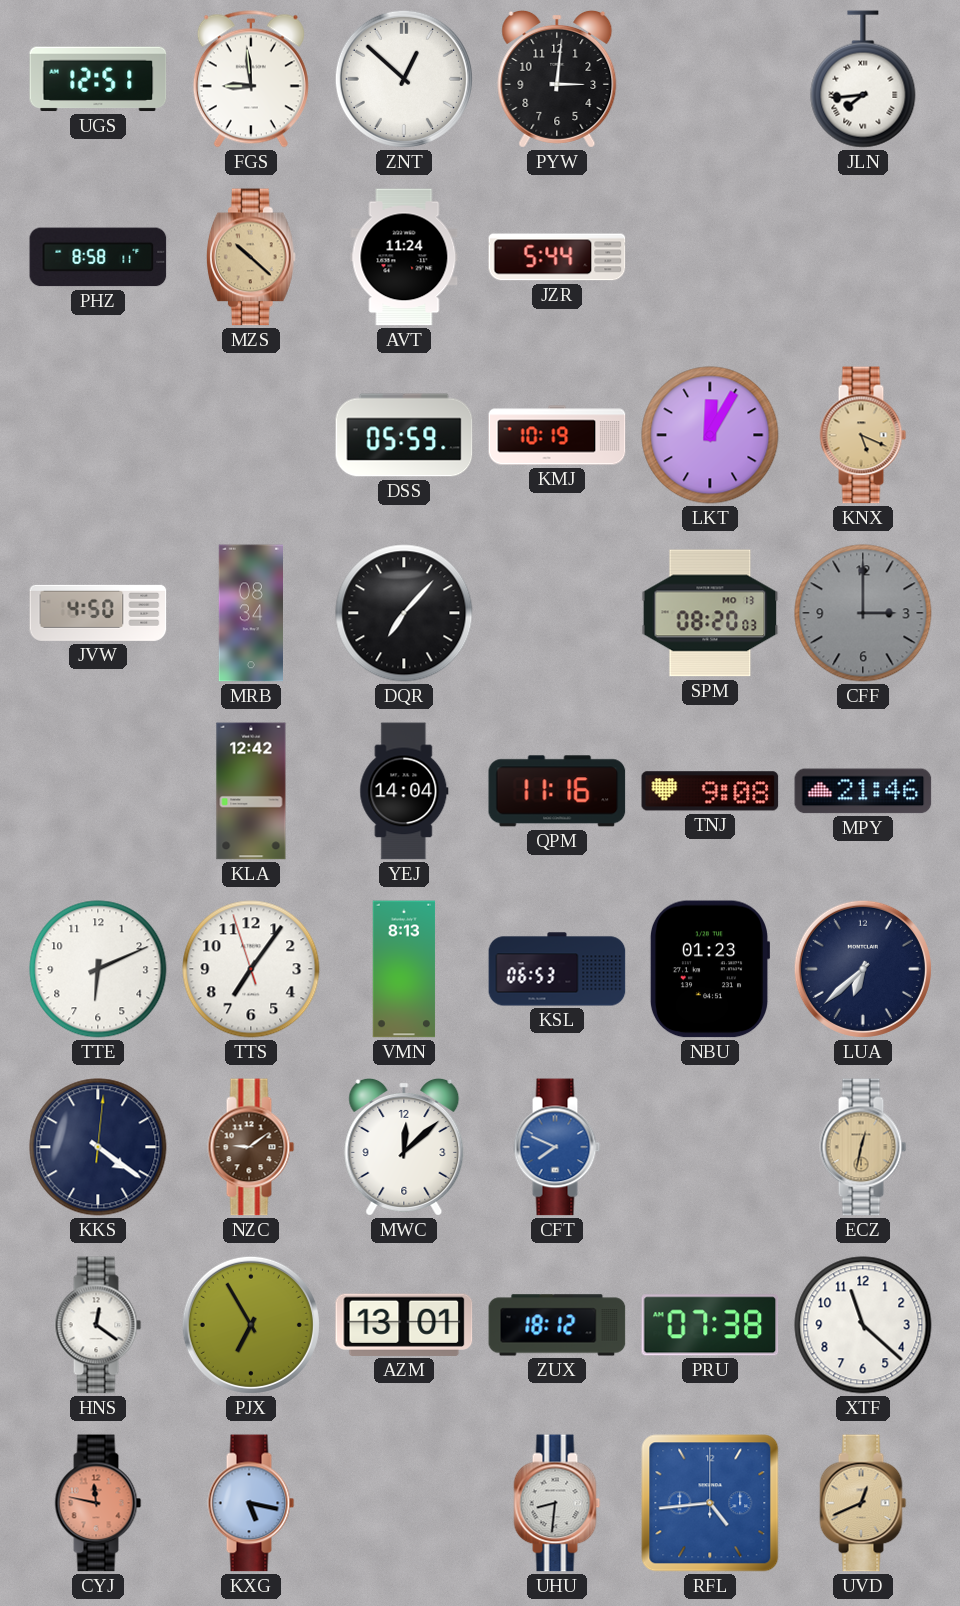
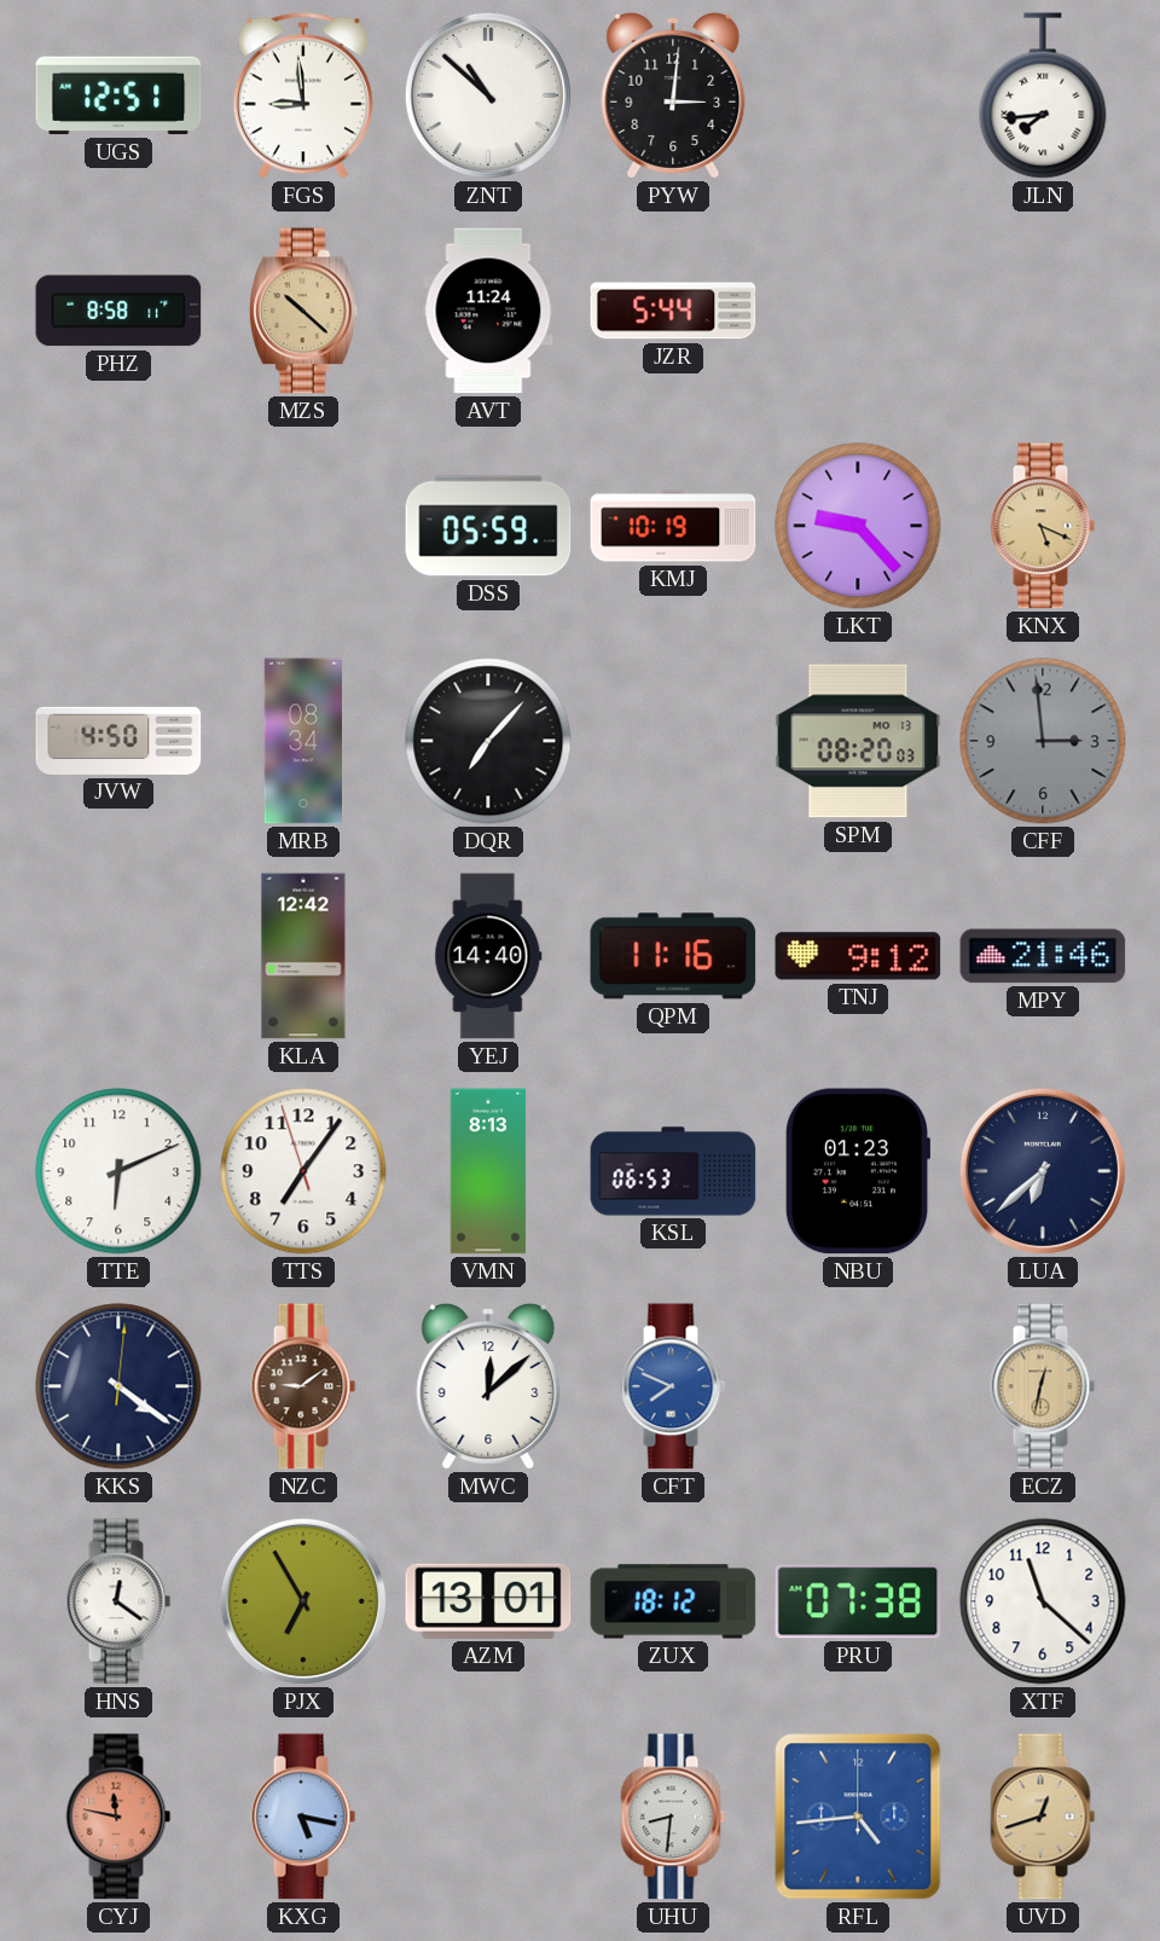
ZNT: 12:52 -> 10:52 (488, 95)
LKT: 12:05 -> 9:23 (858, 526)
CFF: 3:00 -> 2:59 (1043, 741)
YEJ: 14:04 -> 14:40 (488, 956)
TNJ: 9:08 -> 9:12 (858, 956)
UVD: 12:41 -> 12:42 (1043, 1817)
